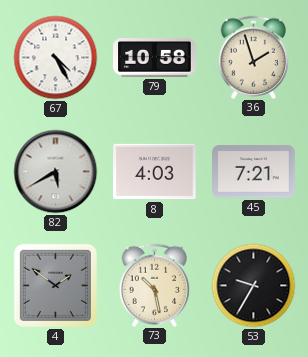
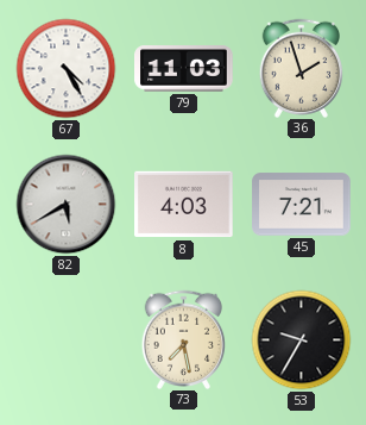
79: 10:58 -> 11:03 (184, 69)
4: 1:51 -> none (55, 285)
73: 10:28 -> 7:28 (184, 339)
